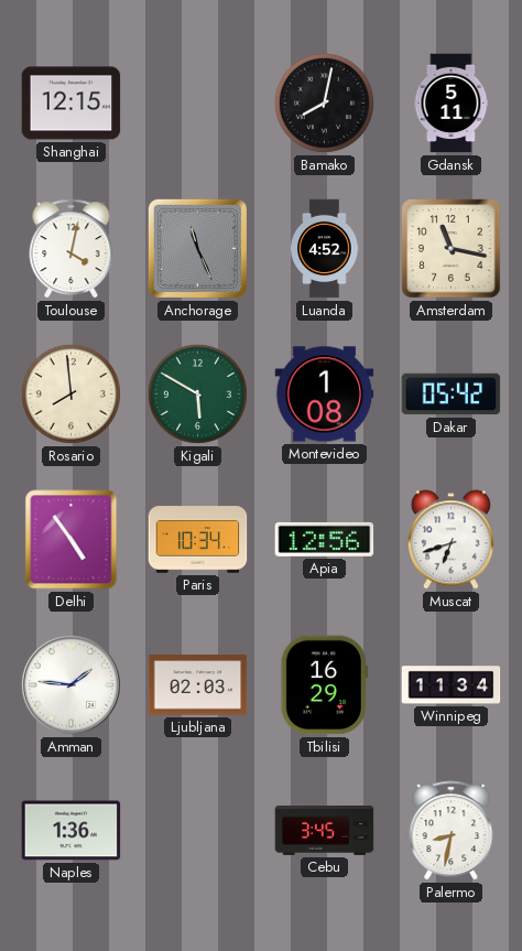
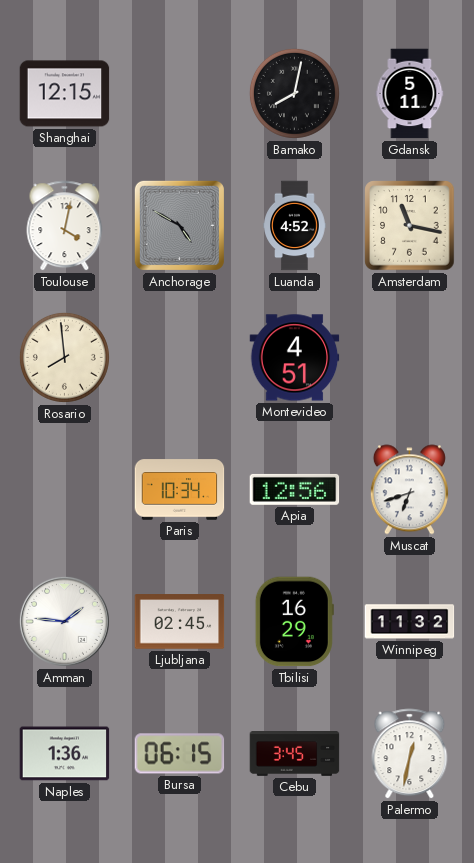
Anchorage: 11:26 -> 4:50 (179, 225)
Kigali: 5:50 -> none (197, 393)
Montevideo: 1:08 -> 4:51 (295, 358)
Dakar: 05:42 -> none (452, 395)
Delhi: 4:54 -> none (72, 540)
Ljubljana: 02:03 -> 02:45 (180, 622)
Winnipeg: 11:34 -> 11:32 (410, 622)
Bursa: none -> 06:15 (180, 754)
Palermo: 8:32 -> 12:32 (410, 754)
